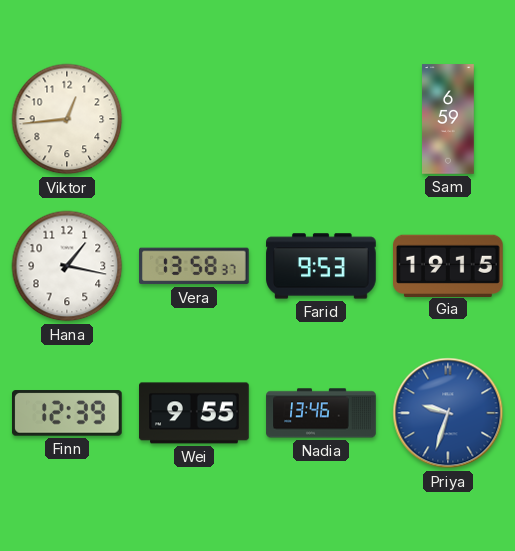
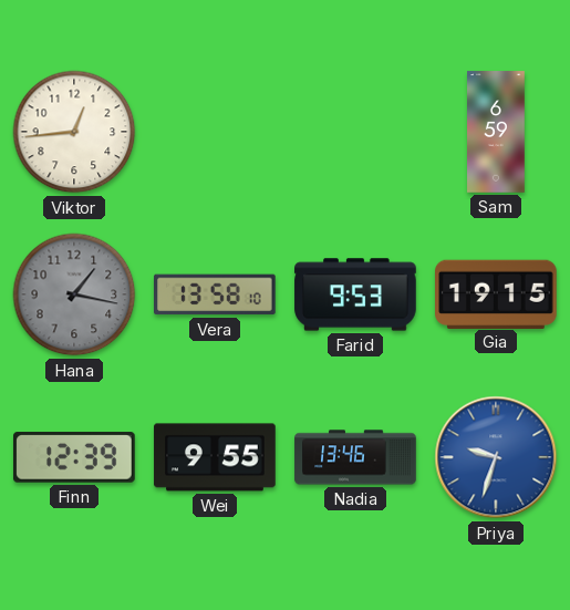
Hana dial: white -> grey (74, 294)
Vera: 13:58:37 -> 13:58:10 (216, 294)
